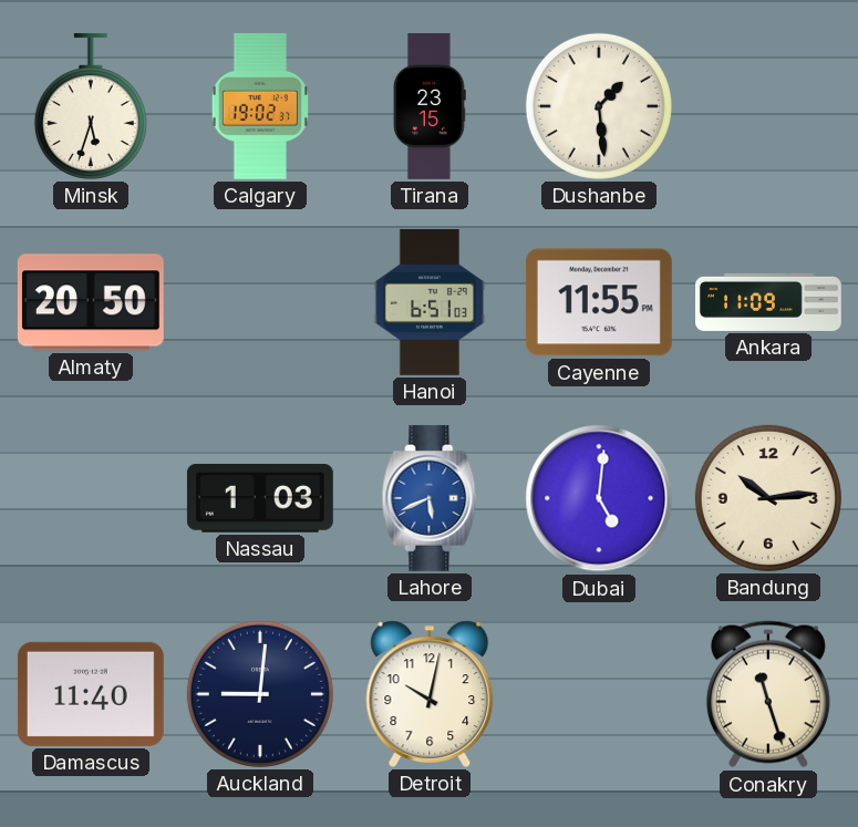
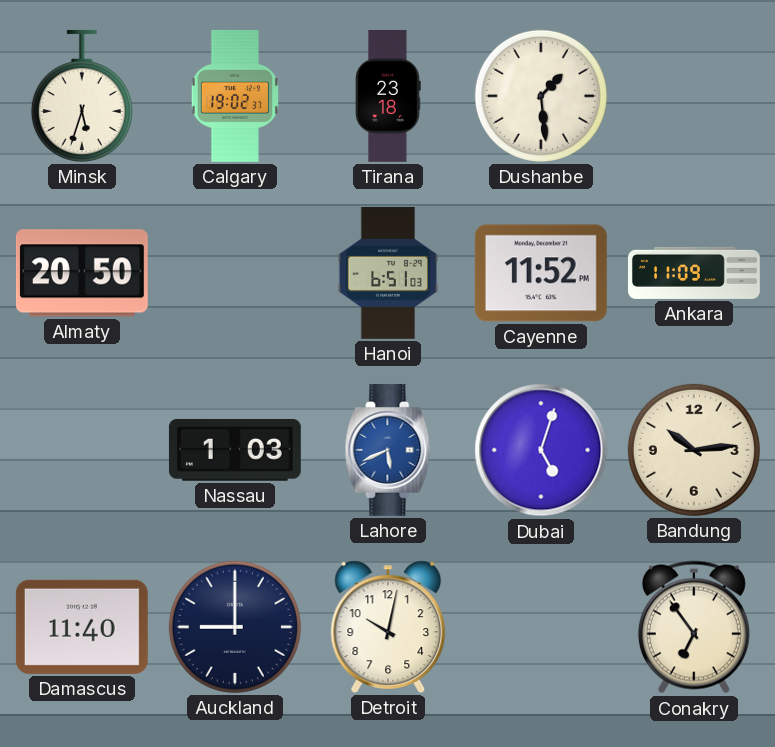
Tirana: 23:15 -> 23:18 (388, 96)
Cayenne: 11:55 -> 11:52 (541, 273)
Dubai: 5:01 -> 5:03 (541, 450)
Auckland: 9:01 -> 9:00 (235, 627)
Conakry: 11:27 -> 6:54 (694, 627)
